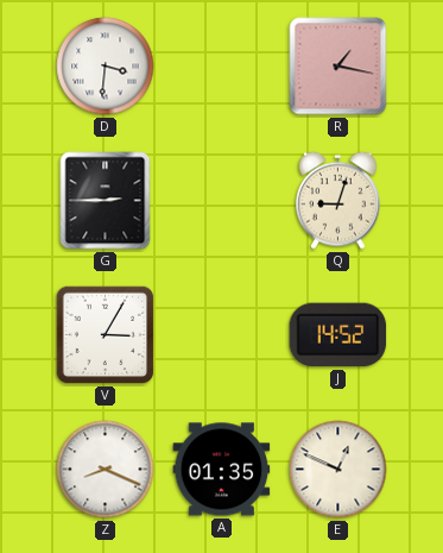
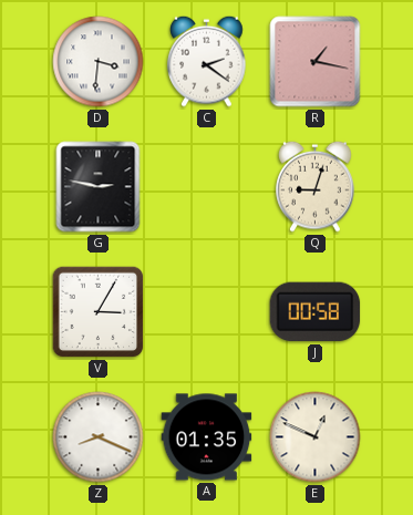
C: none -> 2:21 (207, 61)
G: 2:45 -> 2:47 (99, 187)
J: 14:52 -> 00:58 (316, 312)
